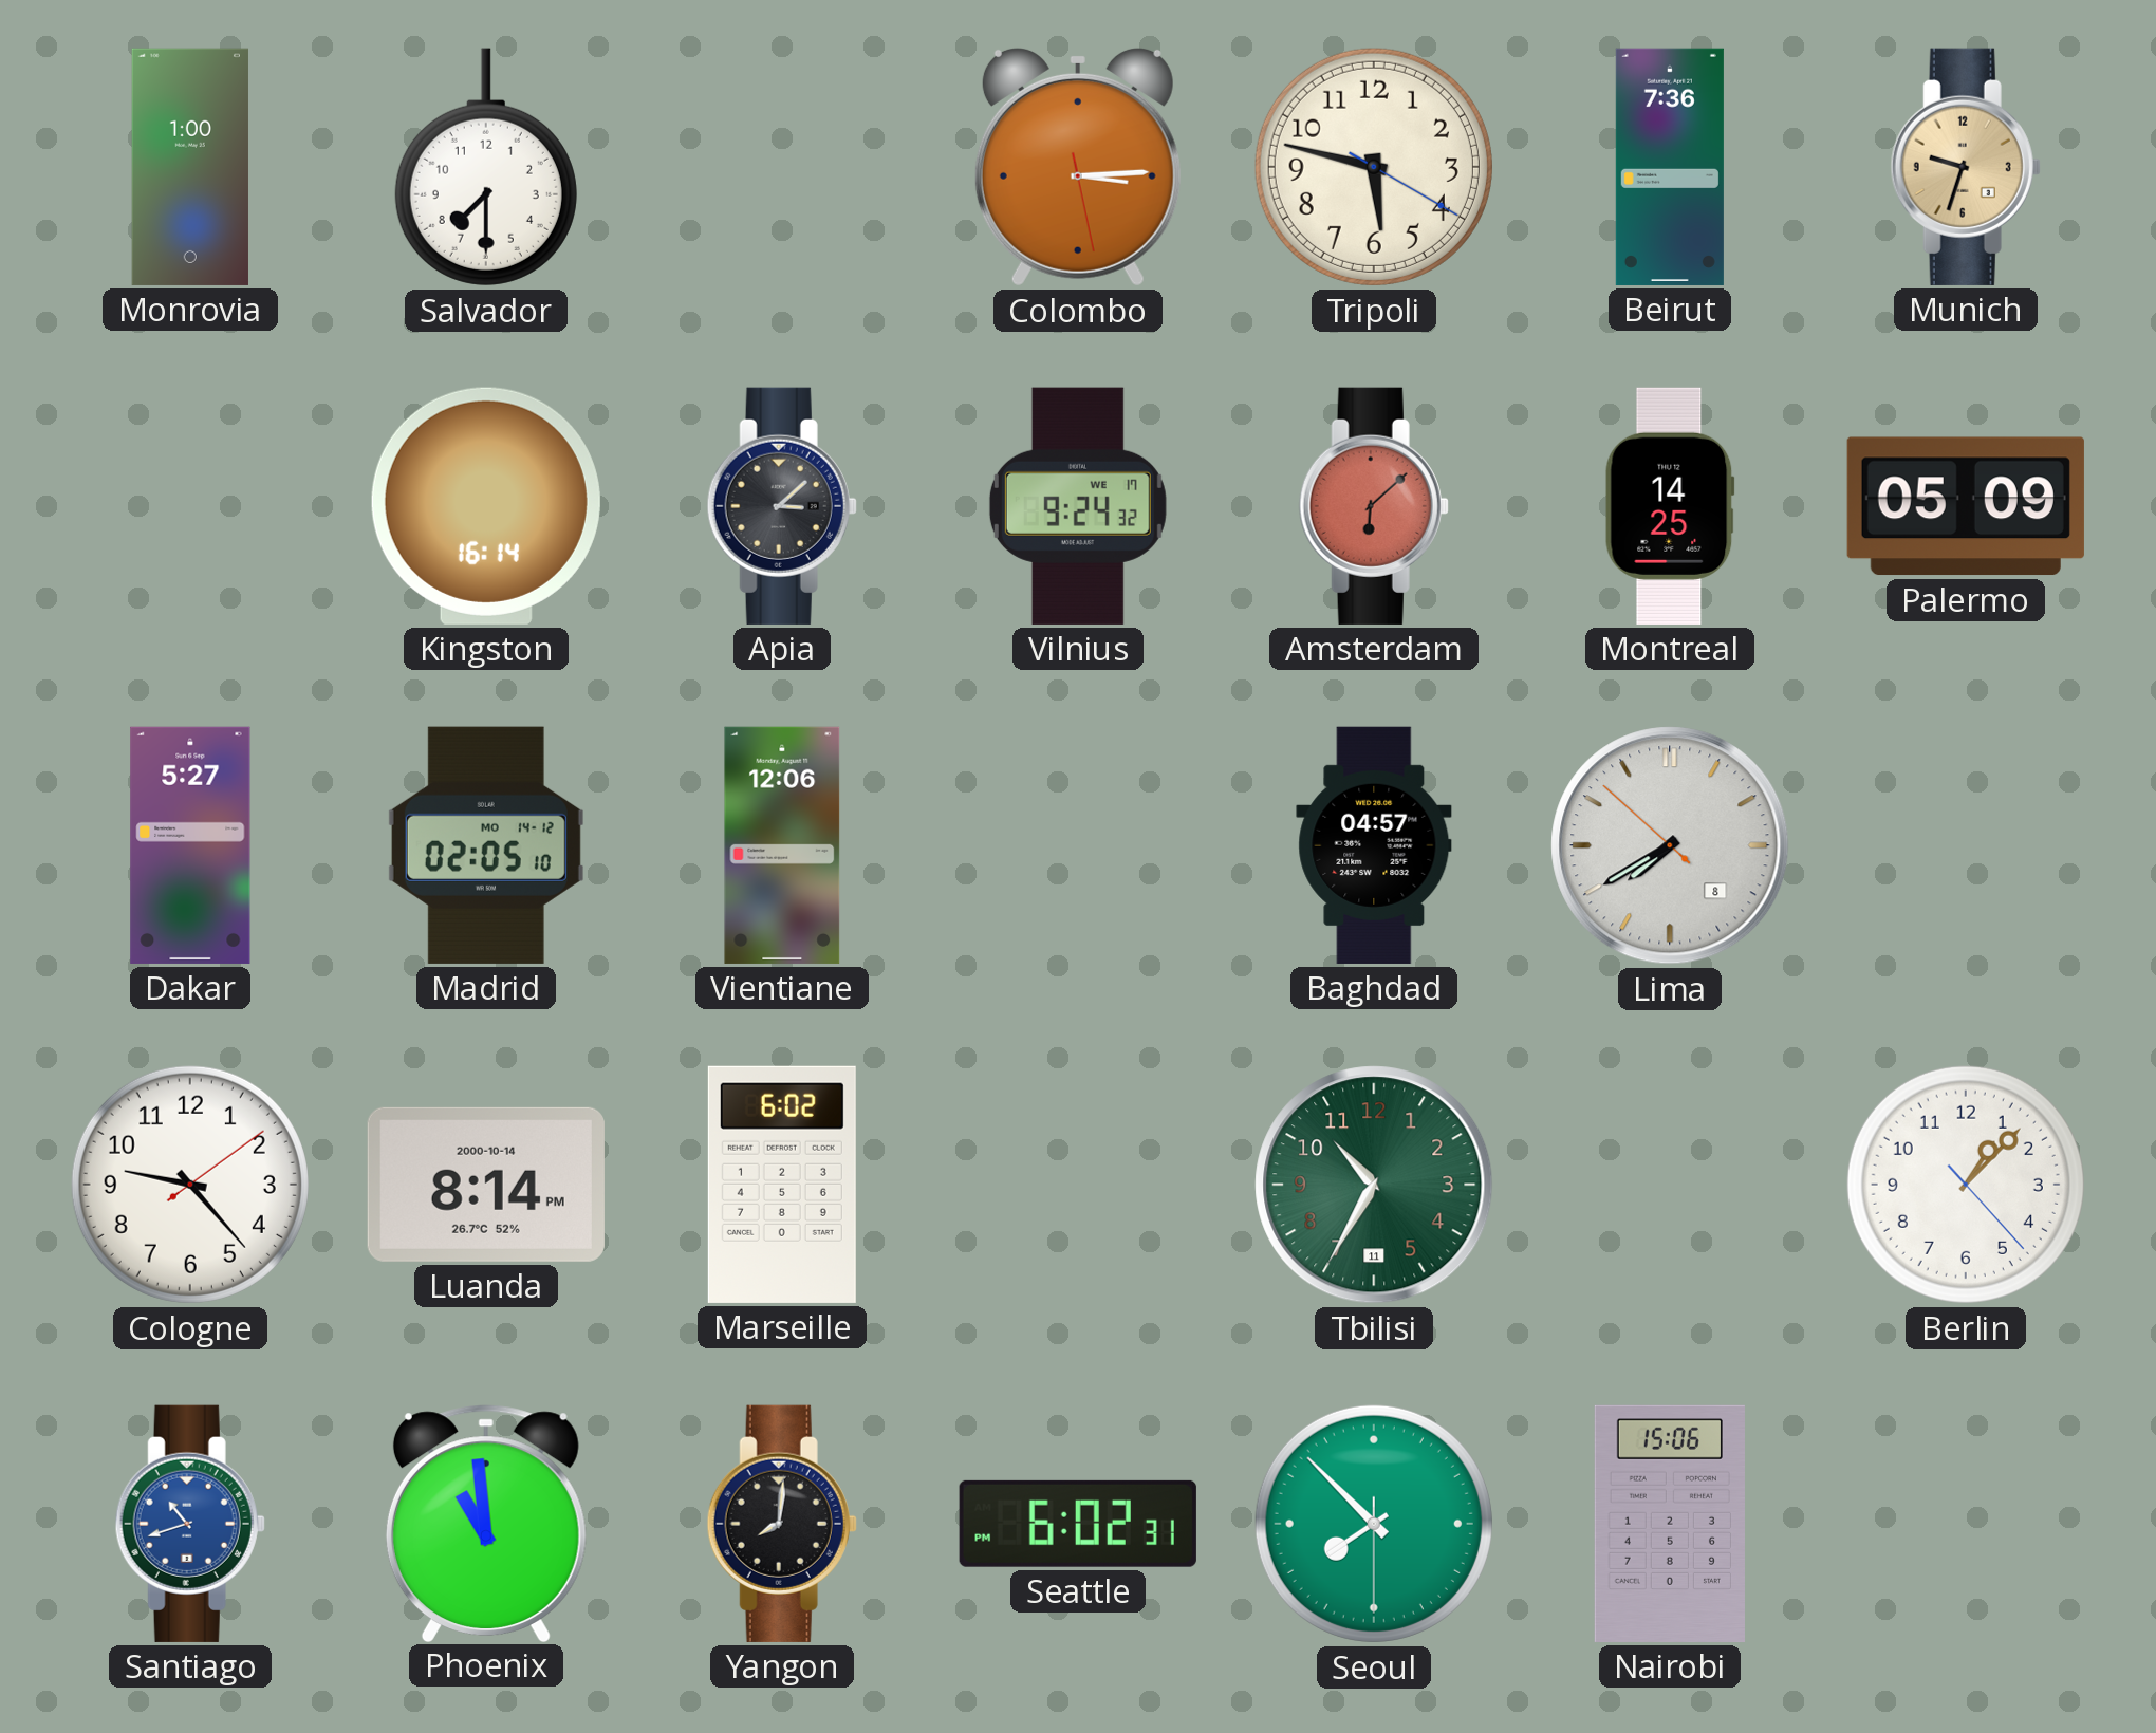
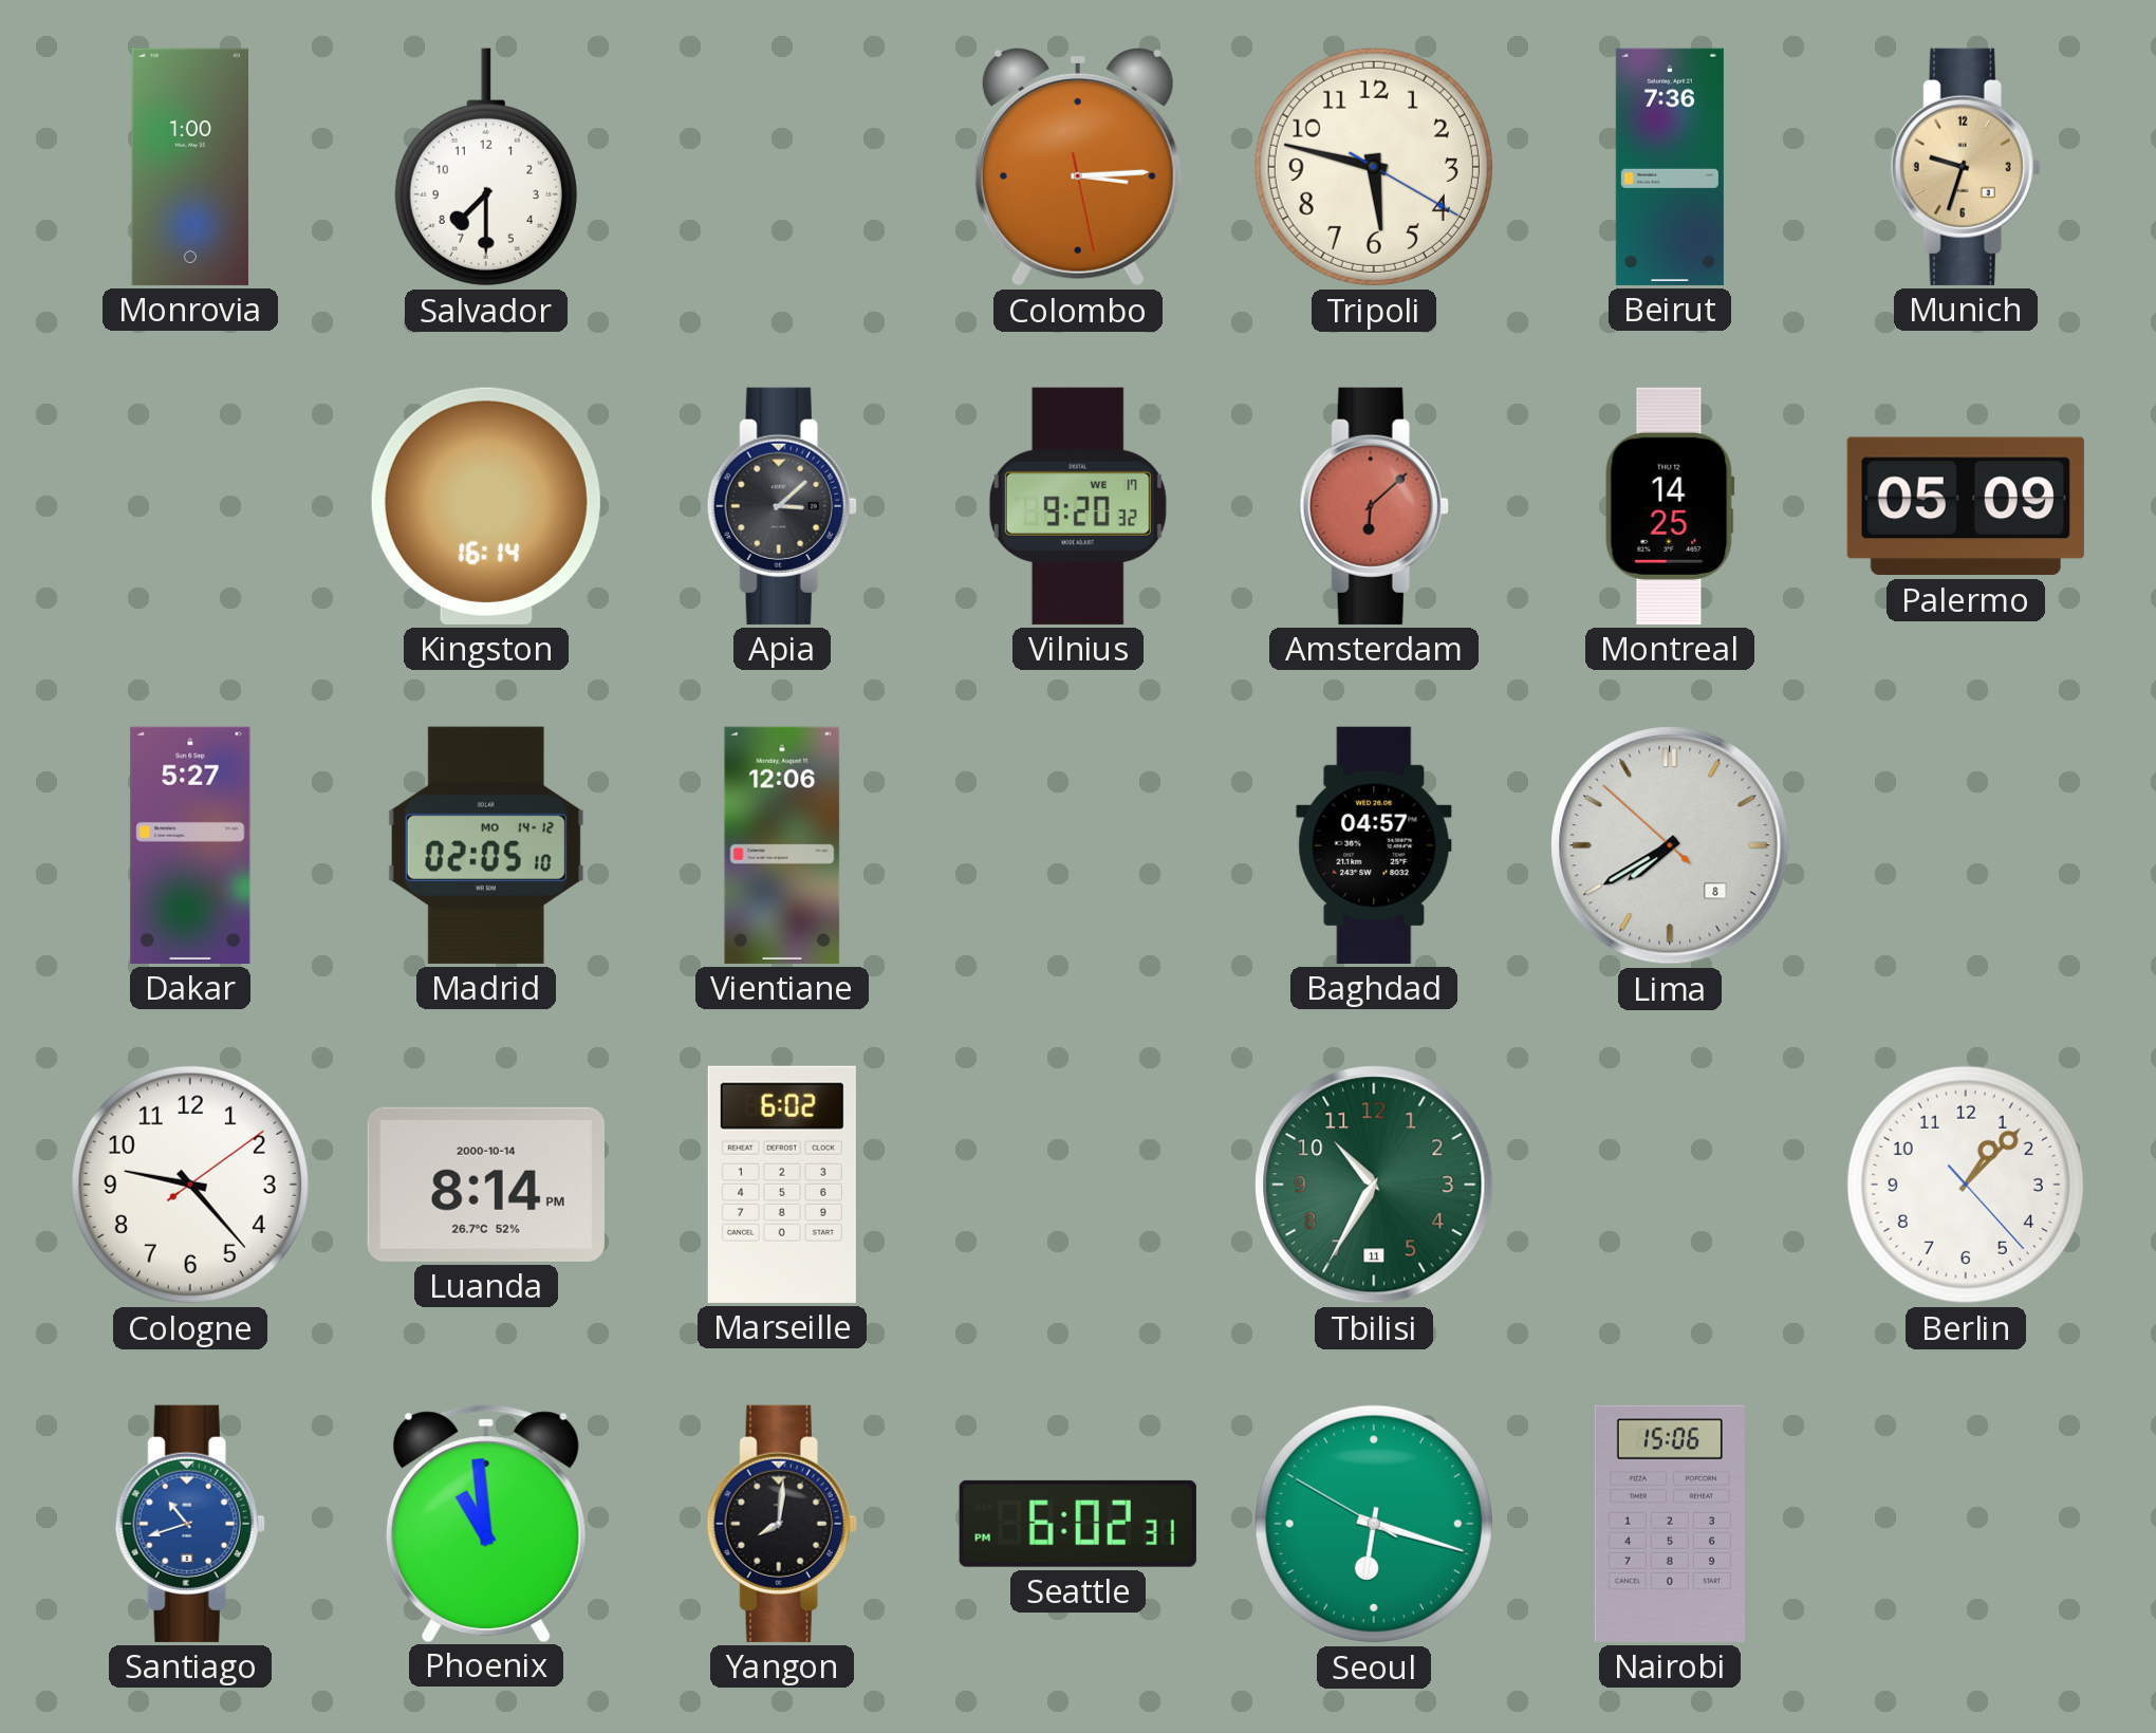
Vilnius: 9:24 -> 9:20 (1078, 506)
Seoul: 7:52 -> 6:17 (1374, 1524)
